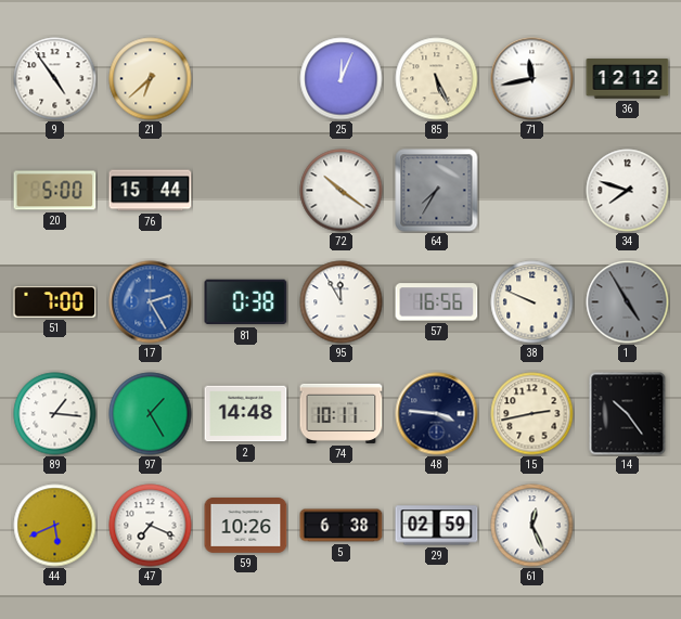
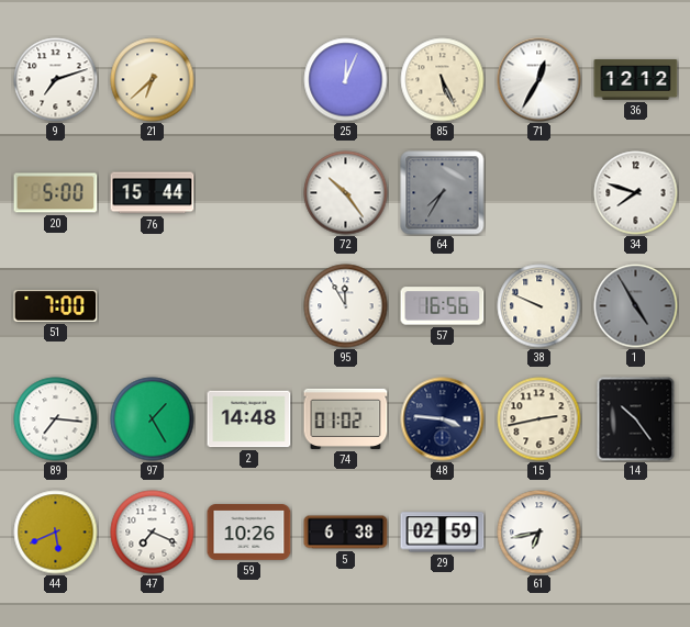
9: 4:54 -> 7:12 (56, 80)
71: 11:43 -> 12:35 (539, 80)
72: 10:21 -> 10:24 (346, 193)
17: 2:25 -> none (151, 302)
81: 0:38 -> none (246, 302)
89: 1:16 -> 7:16 (56, 419)
74: 10:11 -> 01:02 (346, 418)
61: 12:26 -> 6:43 (539, 533)
